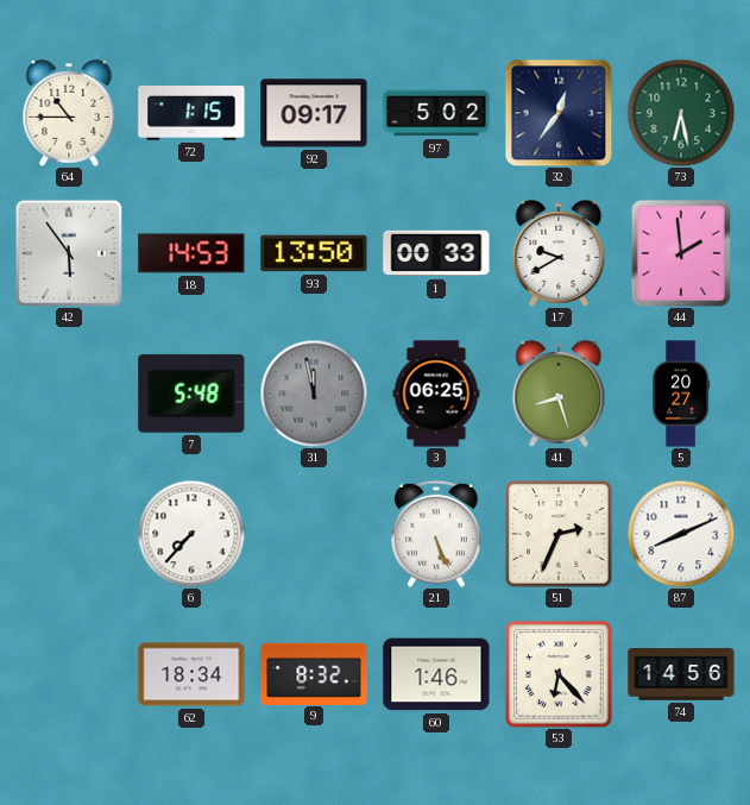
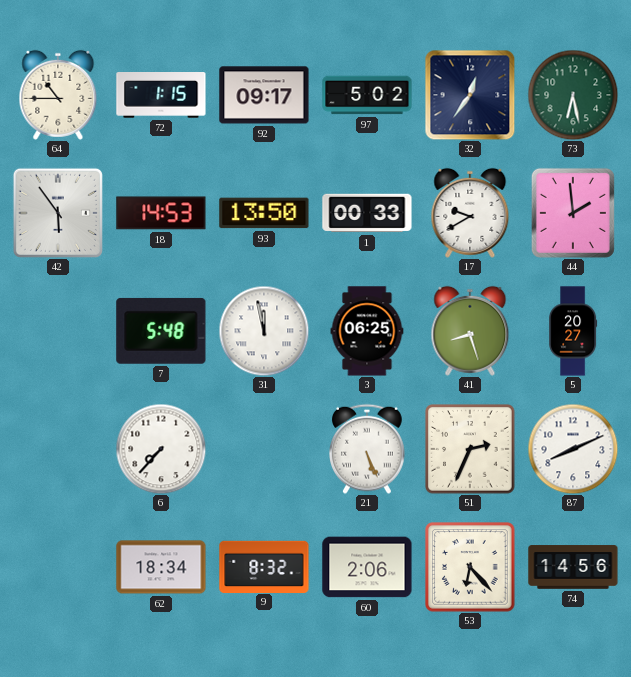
31 dial: grey -> white (264, 331)
60: 1:46 -> 2:06 (367, 567)
